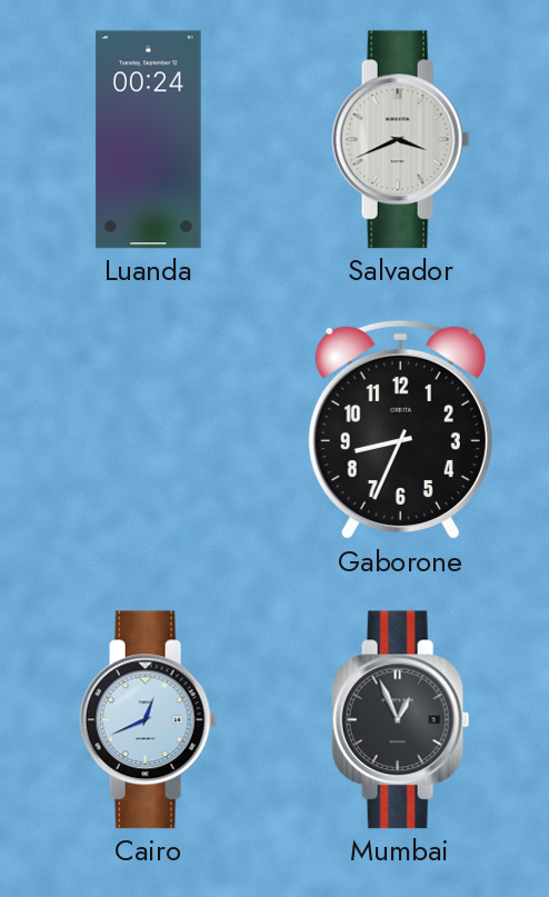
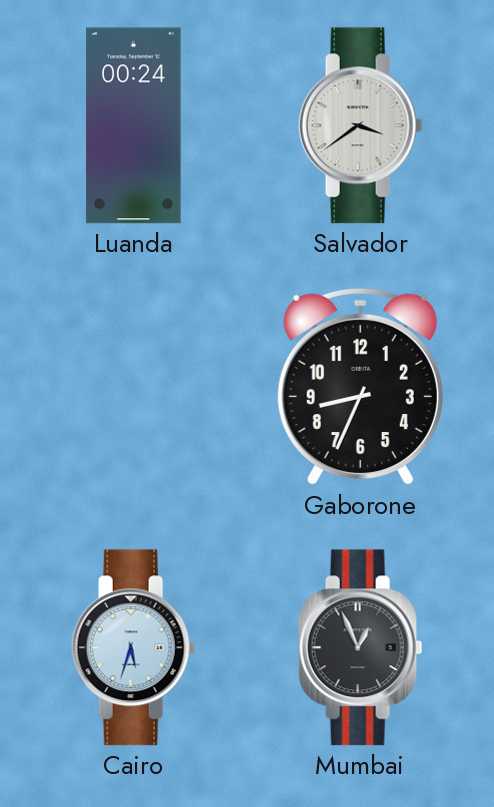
Salvador: 3:41 -> 3:39 (361, 126)
Cairo: 12:41 -> 5:33 (134, 648)
